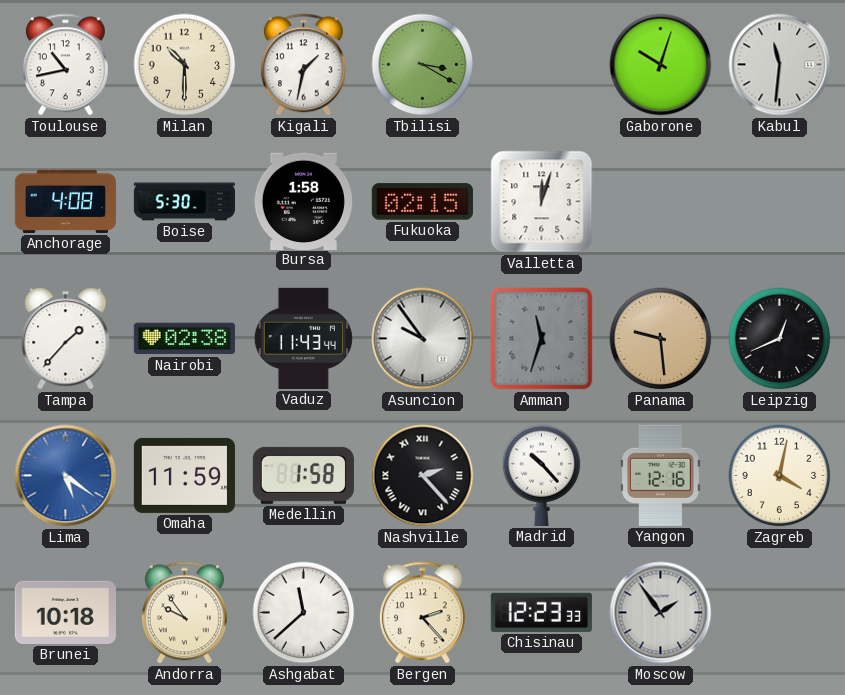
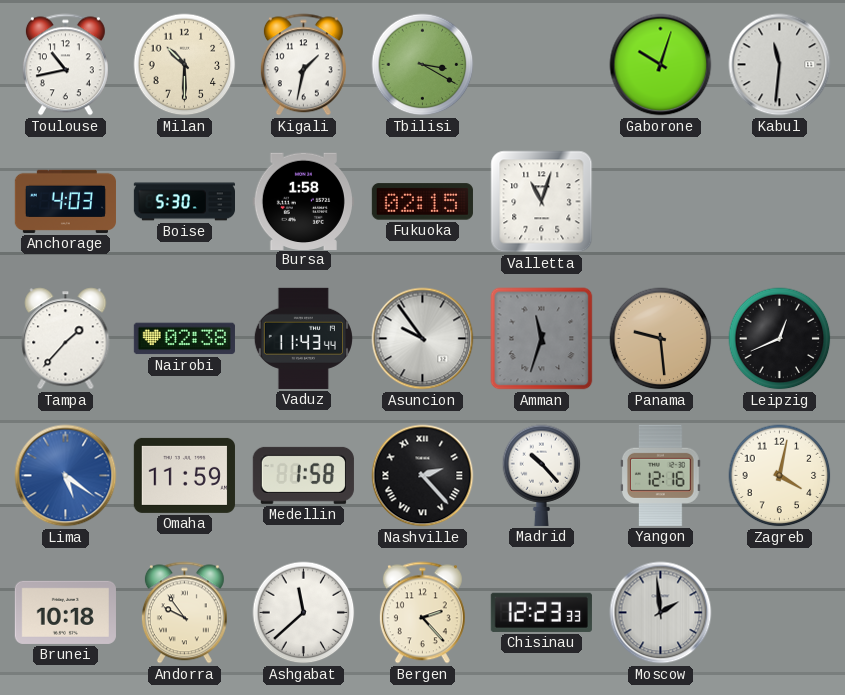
Anchorage: 4:08 -> 4:03 (65, 201)
Valletta: 12:03 -> 11:03 (542, 202)
Moscow: 1:54 -> 1:59 (661, 613)
